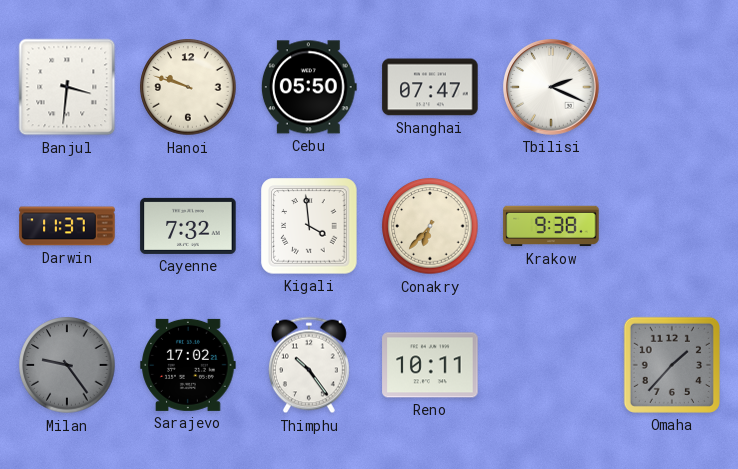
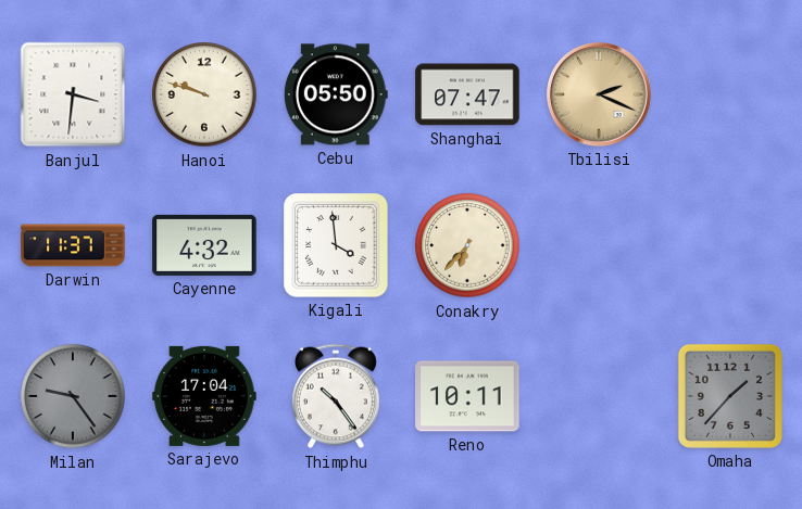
Tbilisi dial: white -> champagne (599, 94)
Cayenne: 7:32 -> 4:32 (204, 245)
Krakow: 9:38 -> none (551, 226)
Sarajevo: 17:02 -> 17:04 (204, 396)
